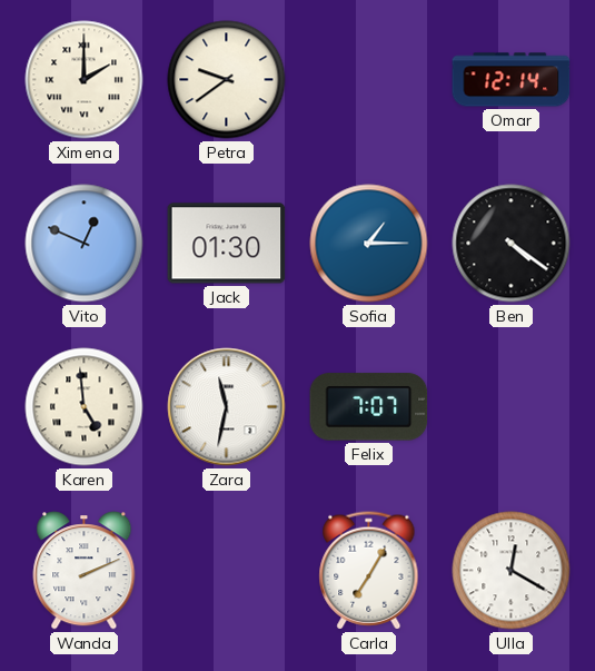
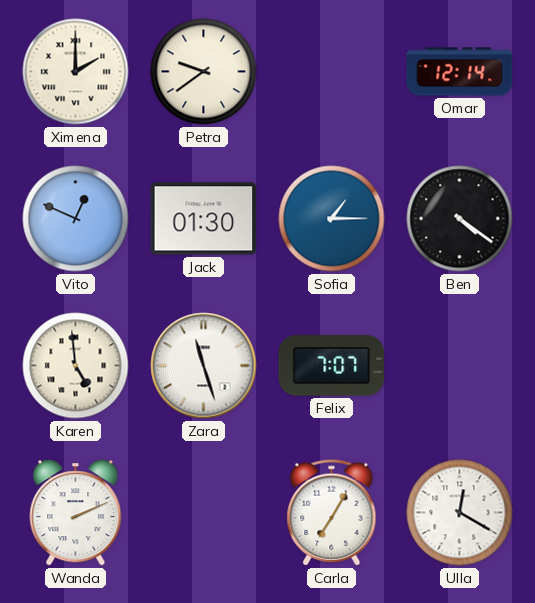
Zara: 11:32 -> 11:27 (204, 366)
